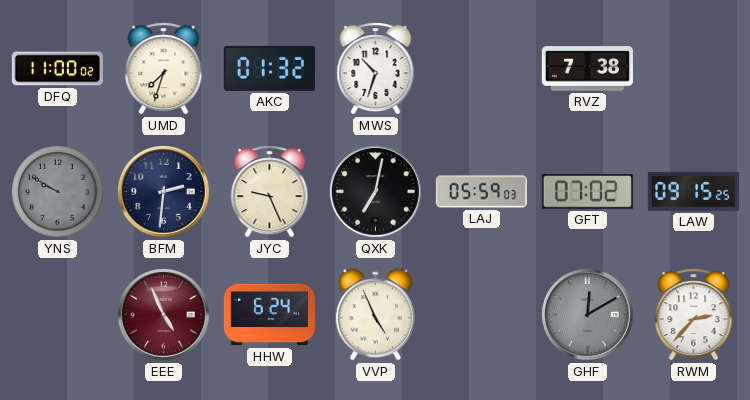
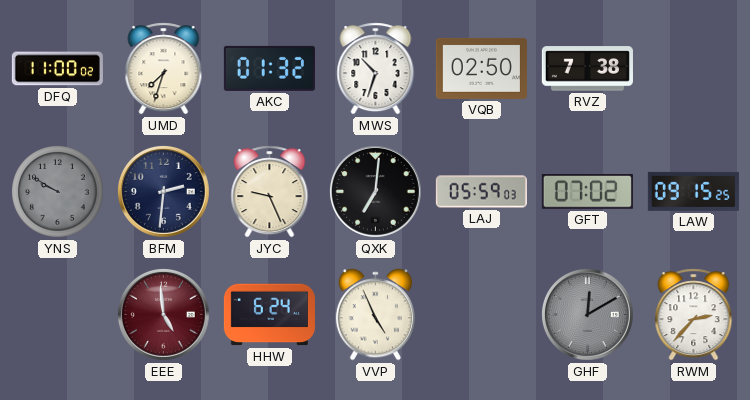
VQB: none -> 02:50 (481, 68)
QXK: 7:02 -> 7:01 (376, 192)
EEE: 4:56 -> 4:59 (164, 315)
